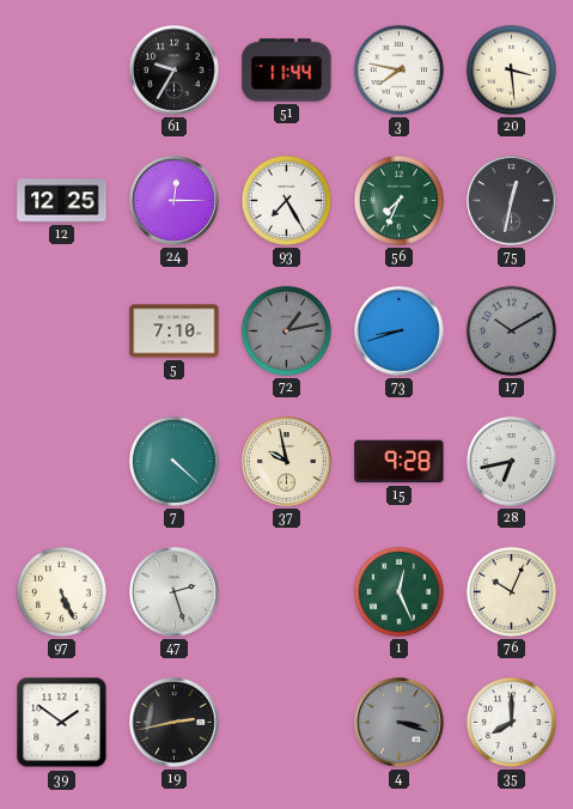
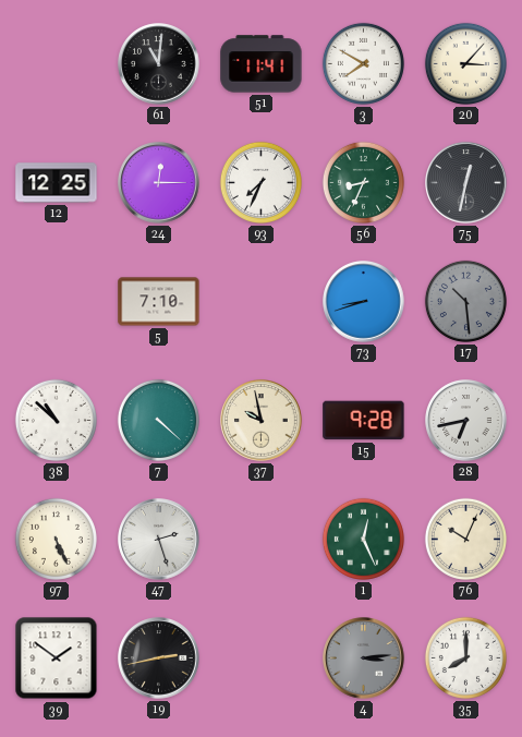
61: 9:35 -> 11:01 (159, 64)
51: 11:44 -> 11:41 (262, 64)
3: 7:47 -> 7:50 (363, 63)
20: 3:29 -> 3:07 (465, 63)
93: 7:25 -> 7:34 (260, 182)
56: 7:34 -> 8:34 (363, 182)
72: 1:13 -> none (286, 330)
17: 10:10 -> 10:29 (465, 301)
38: none -> 10:52 (56, 420)
4: 3:18 -> 3:14 (364, 659)
